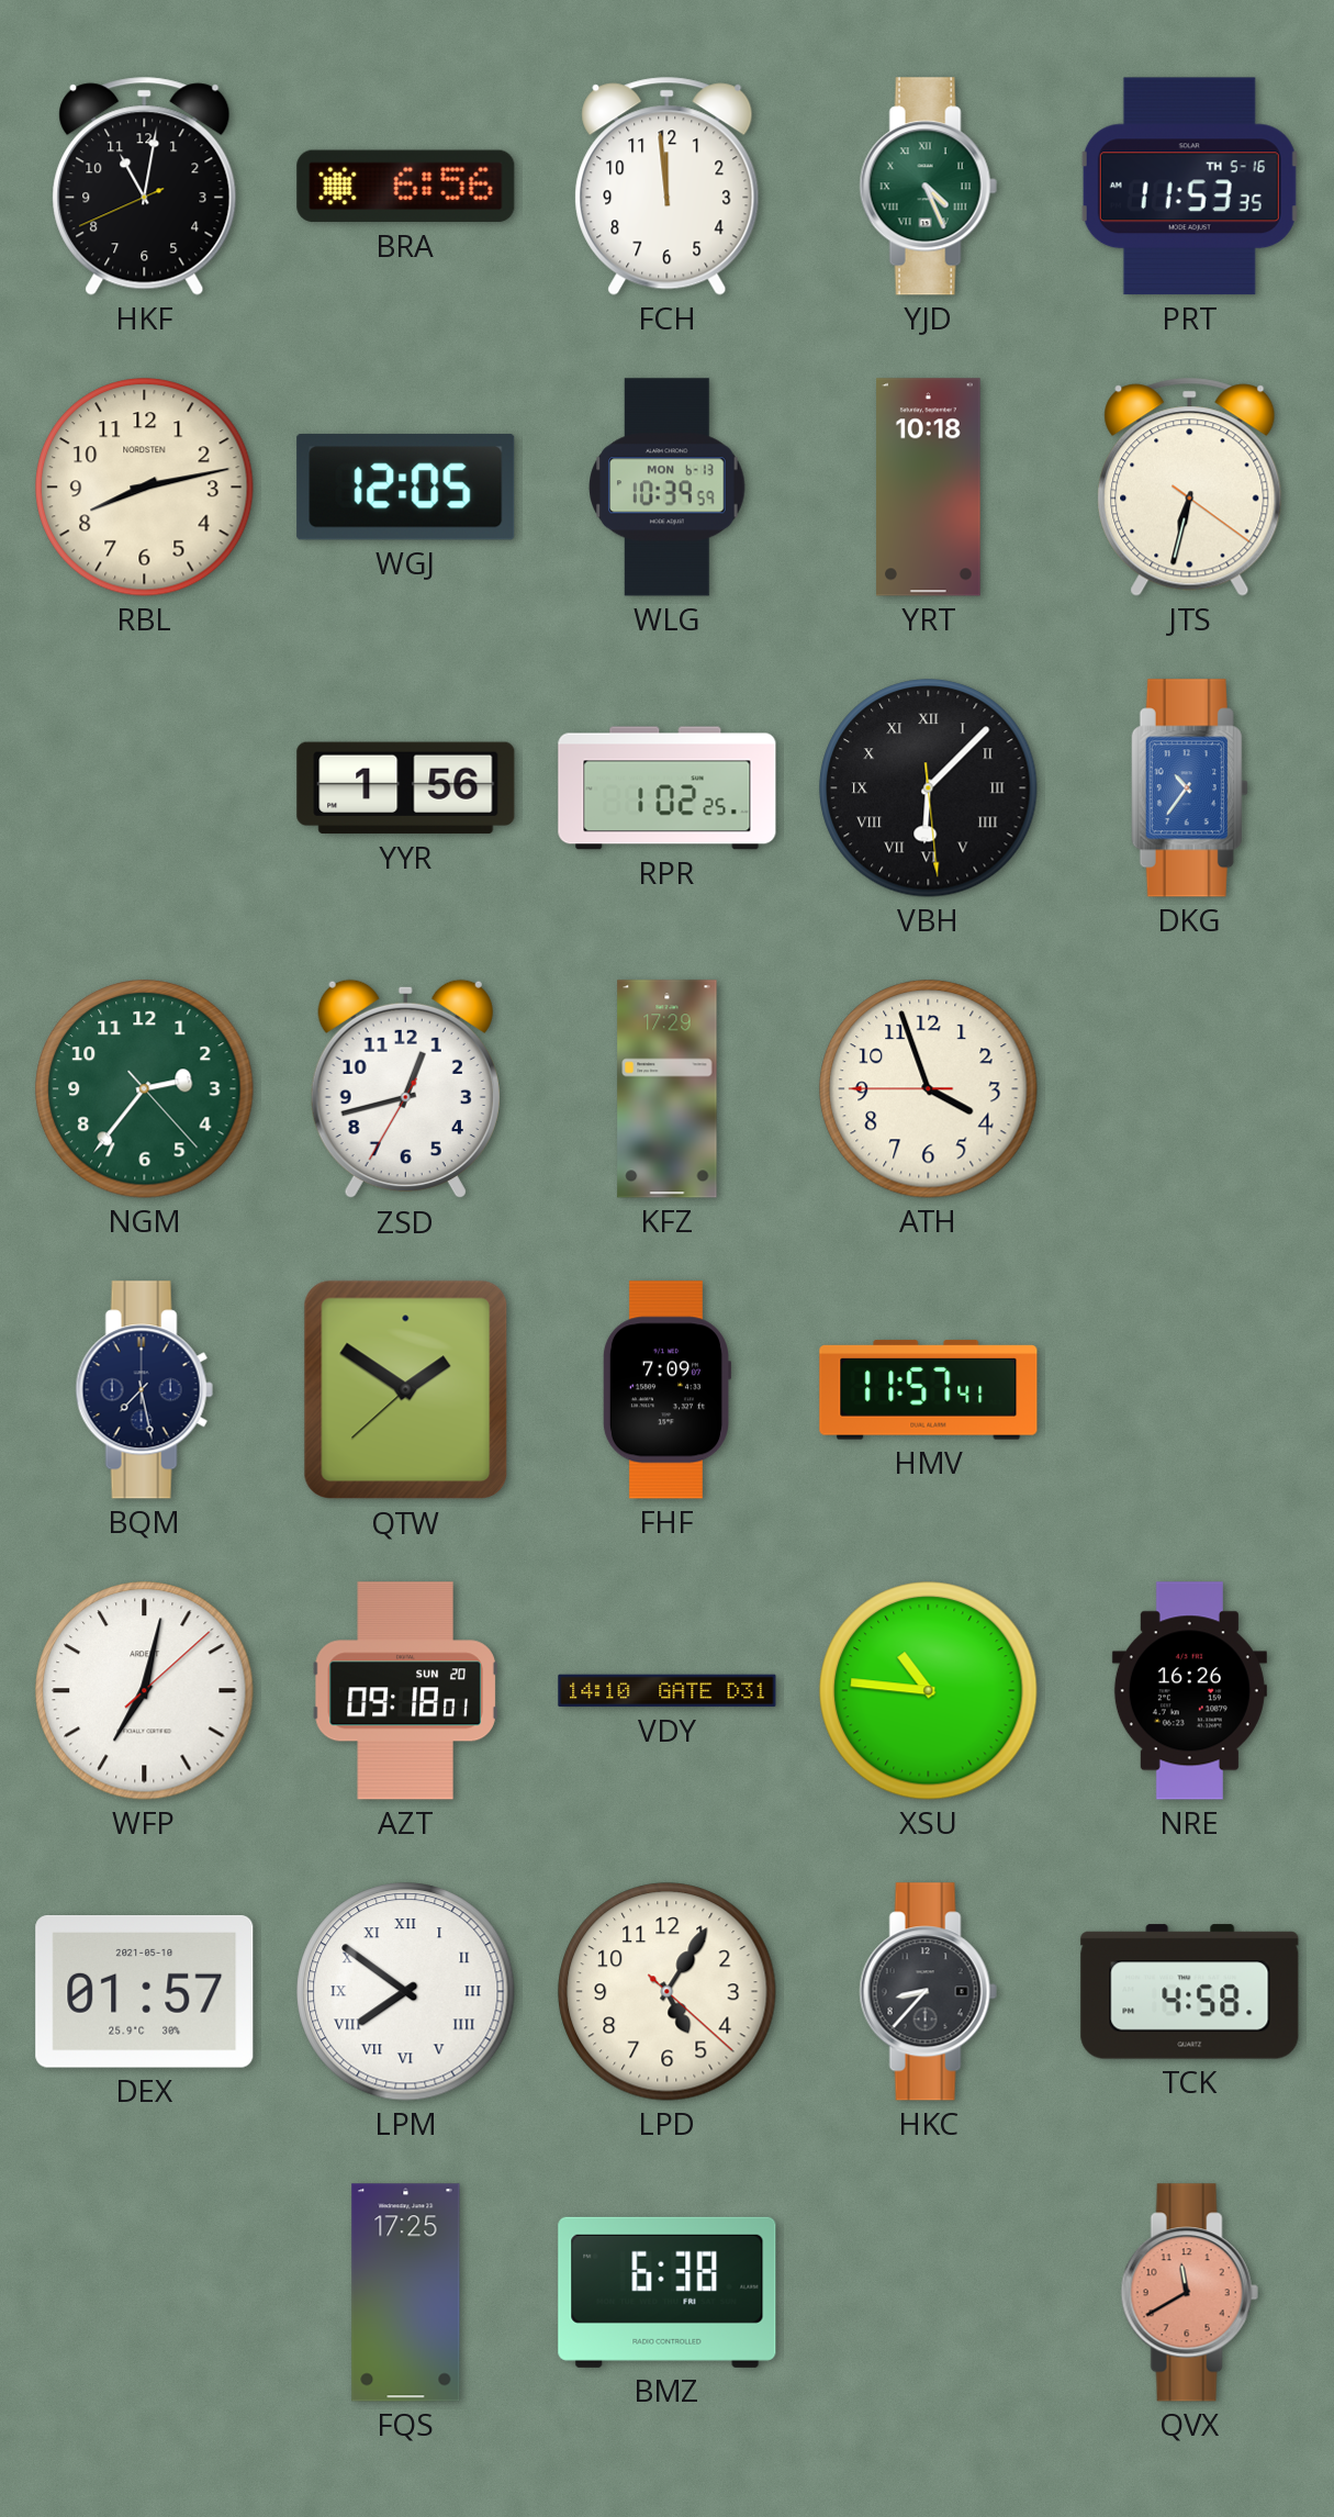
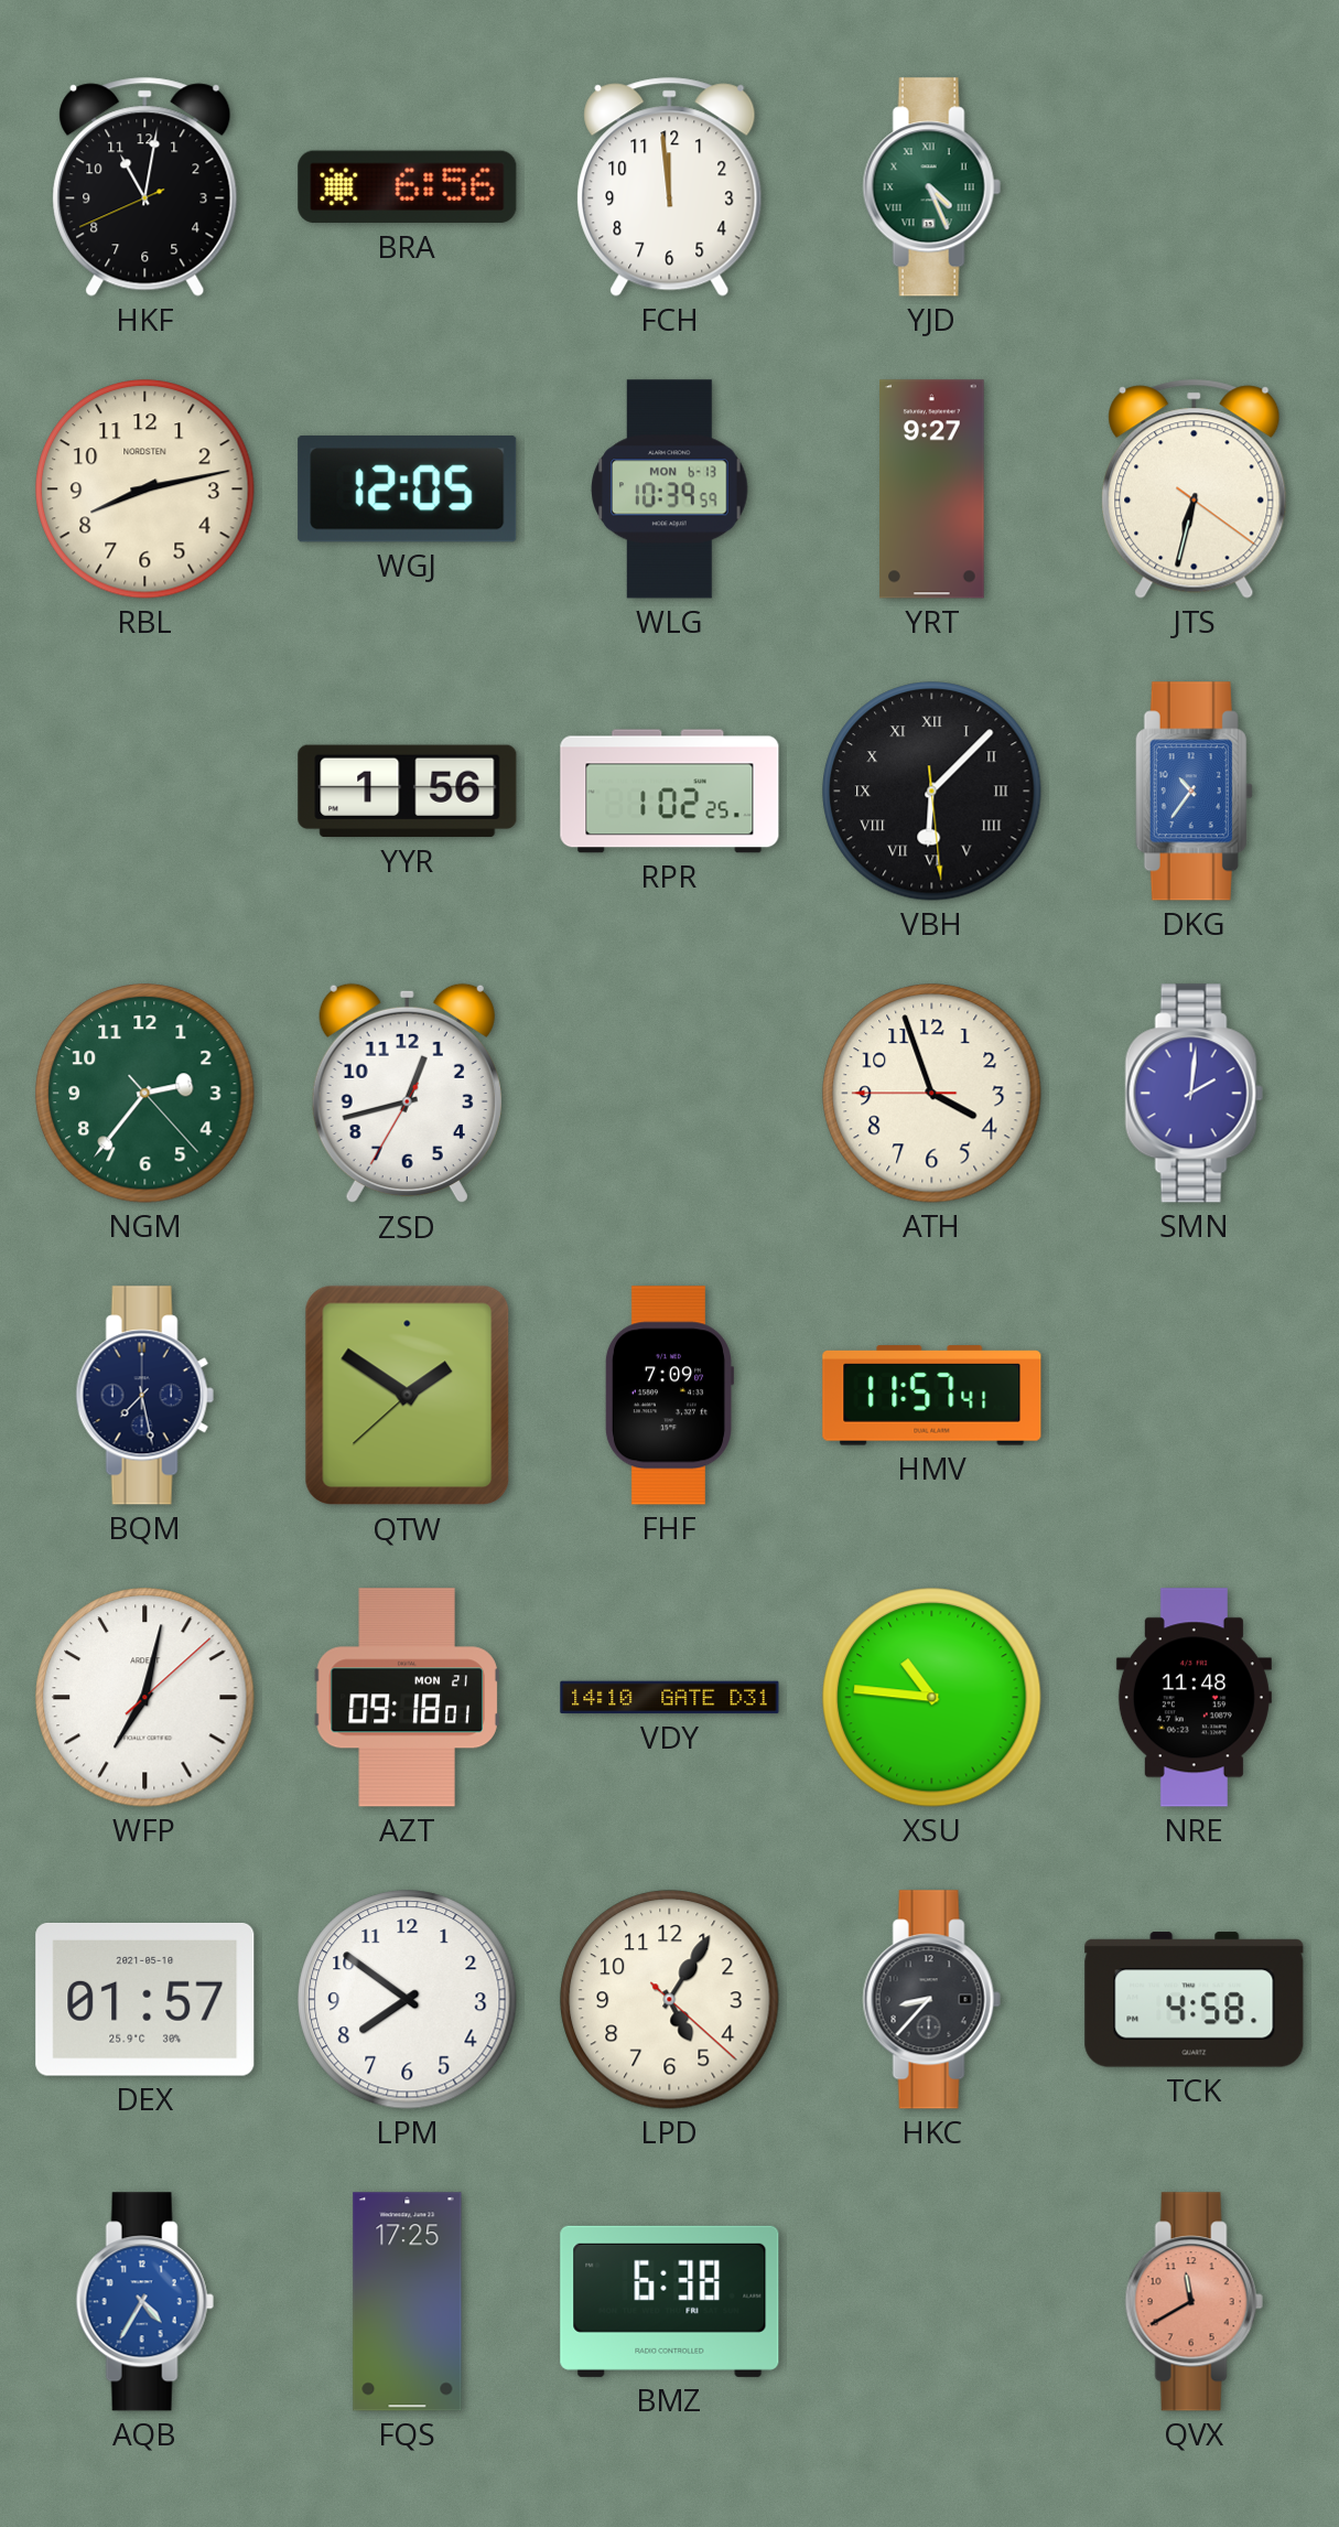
PRT: 11:53 -> none (1189, 187)
YRT: 10:18 -> 9:27 (932, 490)
KFZ: 17:29 -> none (668, 1089)
SMN: none -> 2:01 (1194, 1094)
AZT date: SUN 20 -> MON 21 (407, 1698)
NRE: 16:26 -> 11:48 (1194, 1698)
LPM numerals: Roman -> Arabic (408, 2000)
AQB: none -> 4:35 (144, 2302)
